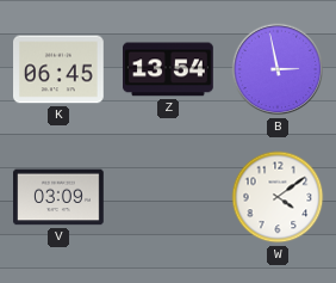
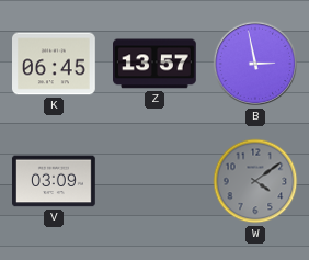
Z: 13:54 -> 13:57 (156, 64)
W dial: white -> grey (255, 181)
